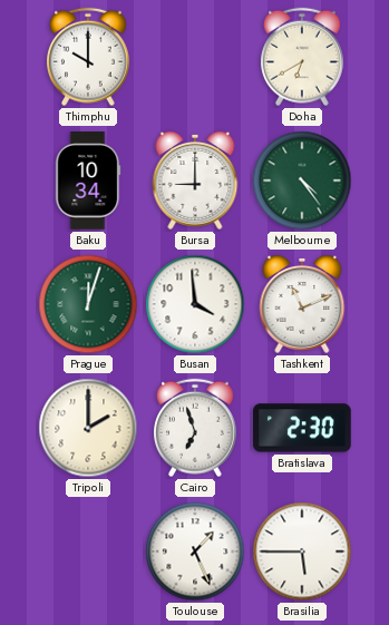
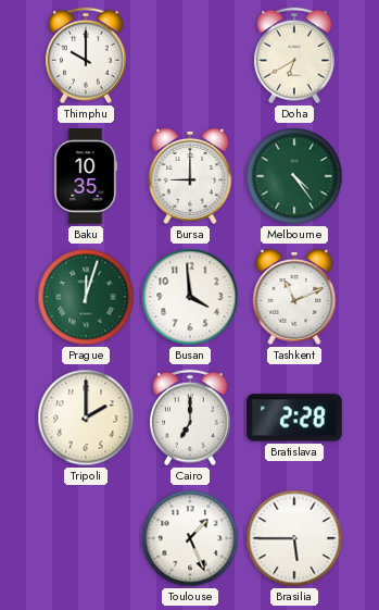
Baku: 10:34 -> 10:35 (86, 176)
Cairo: 6:57 -> 7:00 (191, 418)
Bratislava: 2:30 -> 2:28 (294, 418)
